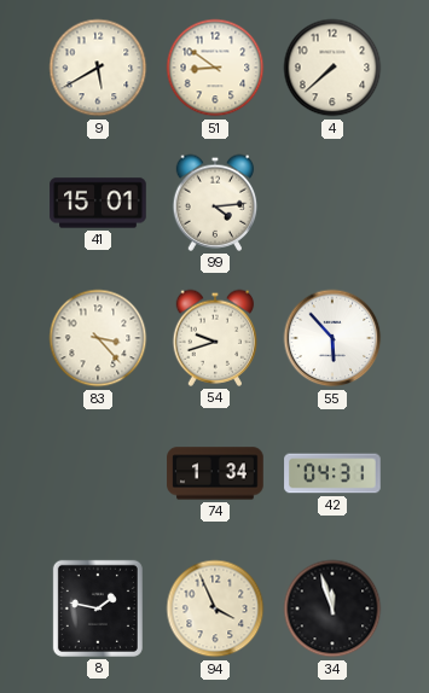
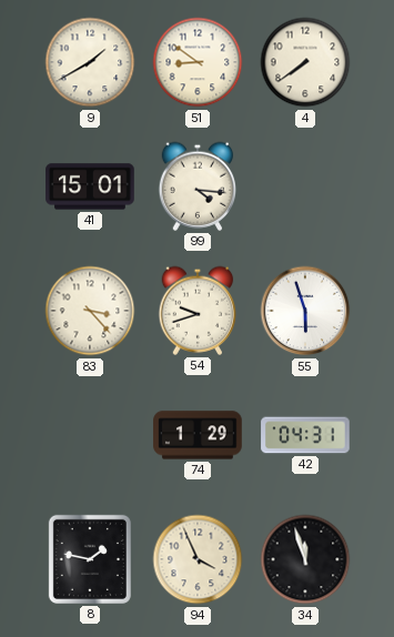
9: 5:40 -> 1:40 (90, 62)
4: 7:38 -> 7:39 (305, 62)
99: 4:14 -> 4:16 (198, 186)
55: 5:53 -> 5:57 (305, 311)
74: 1:34 -> 1:29 (198, 435)
